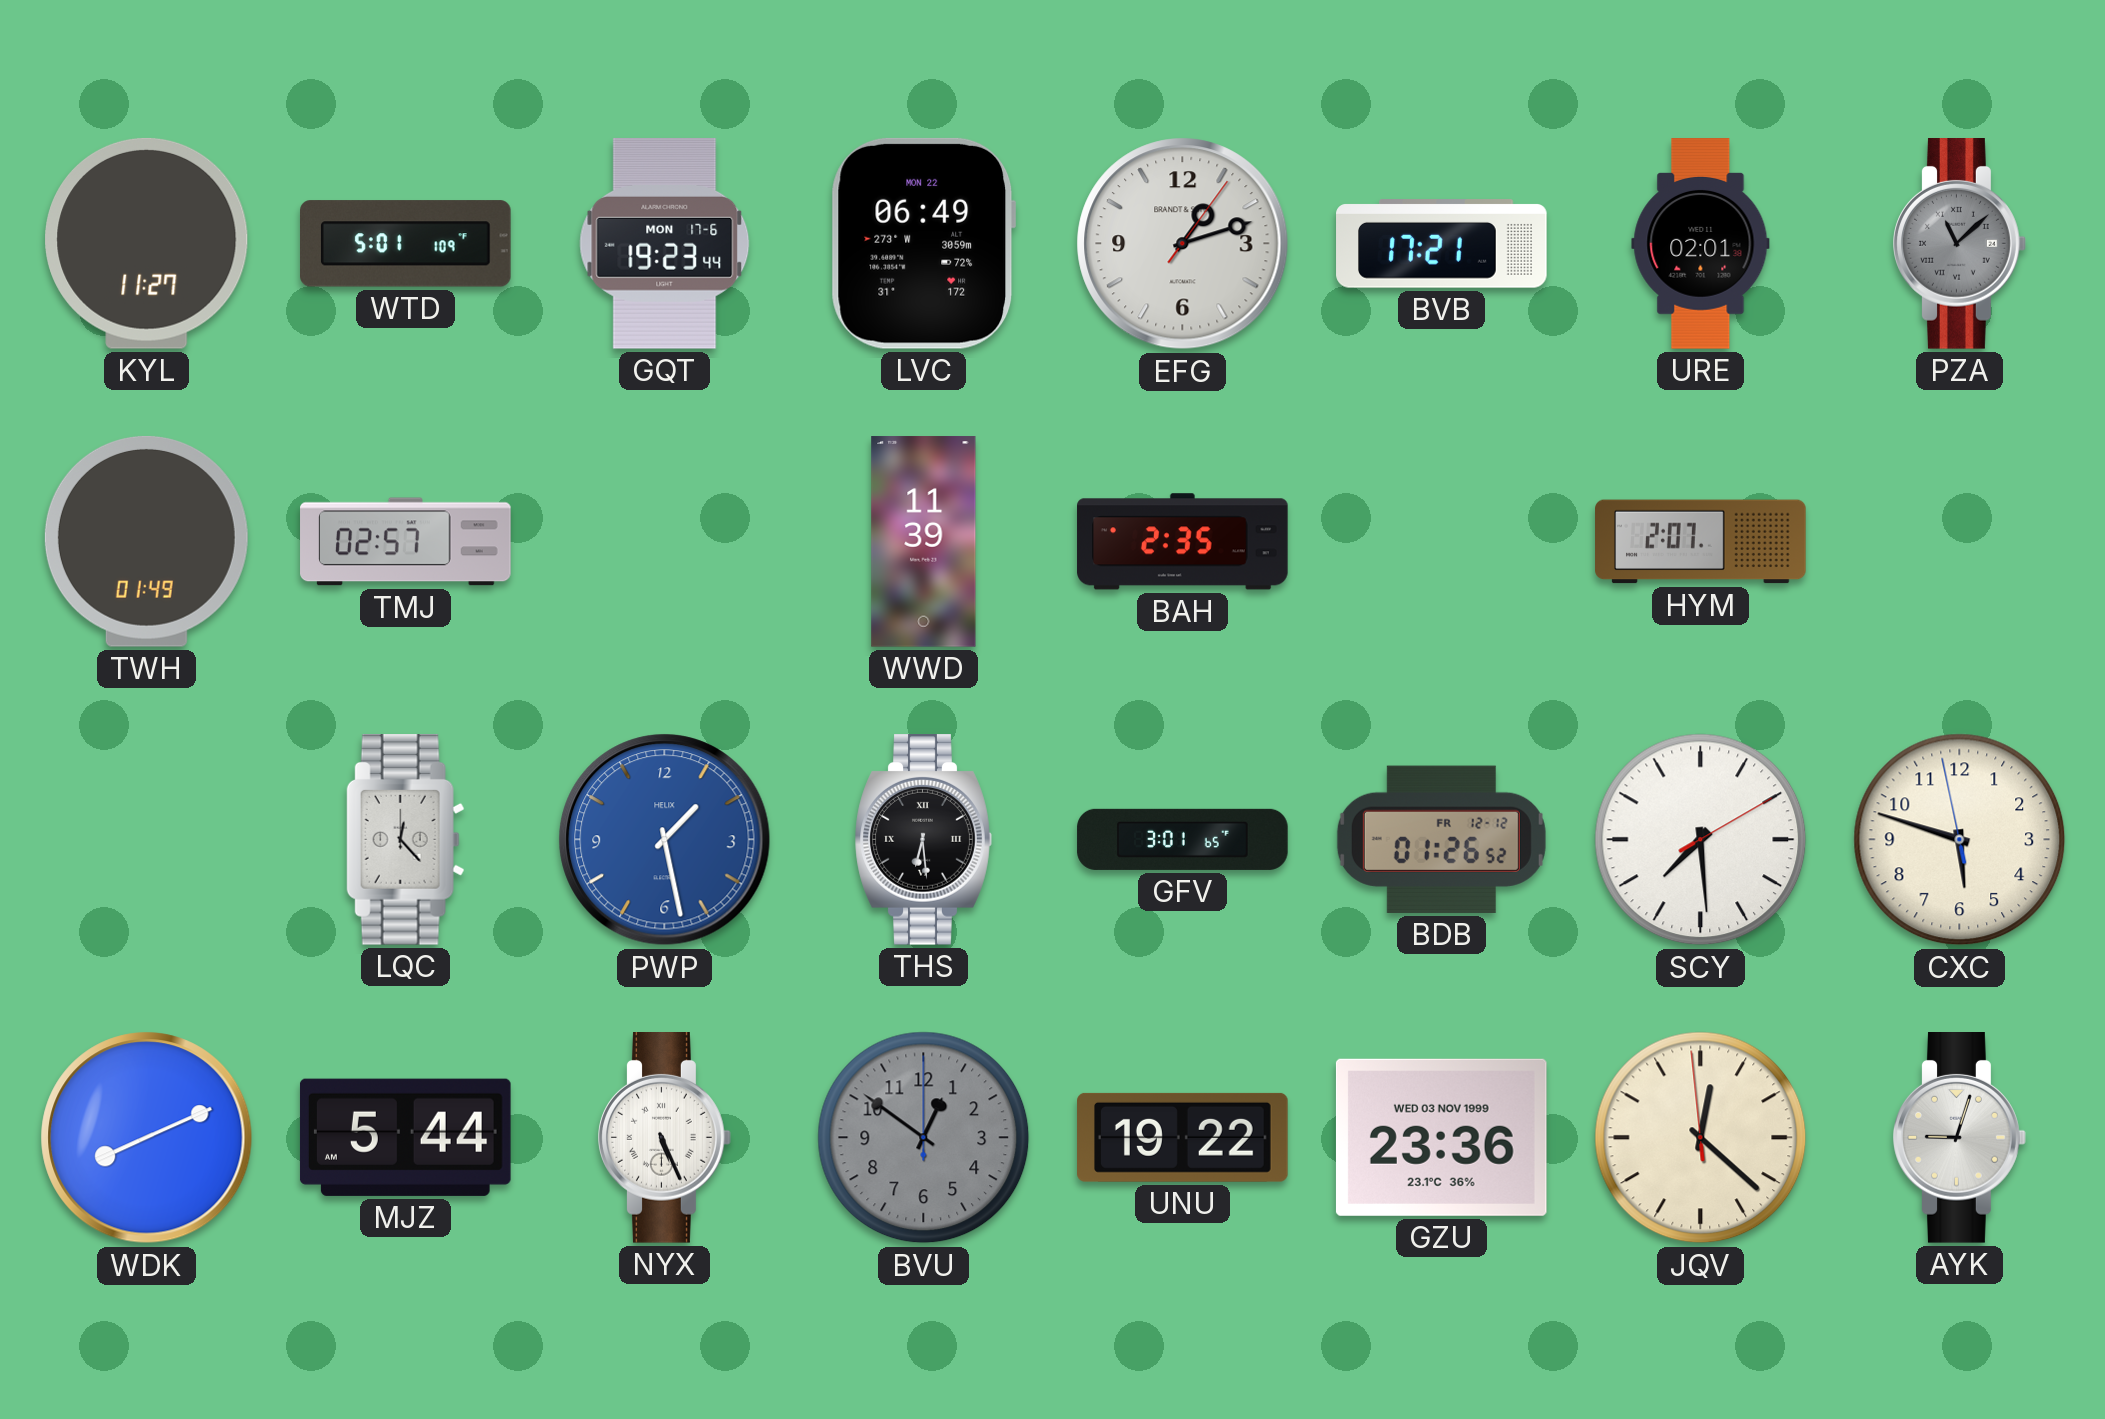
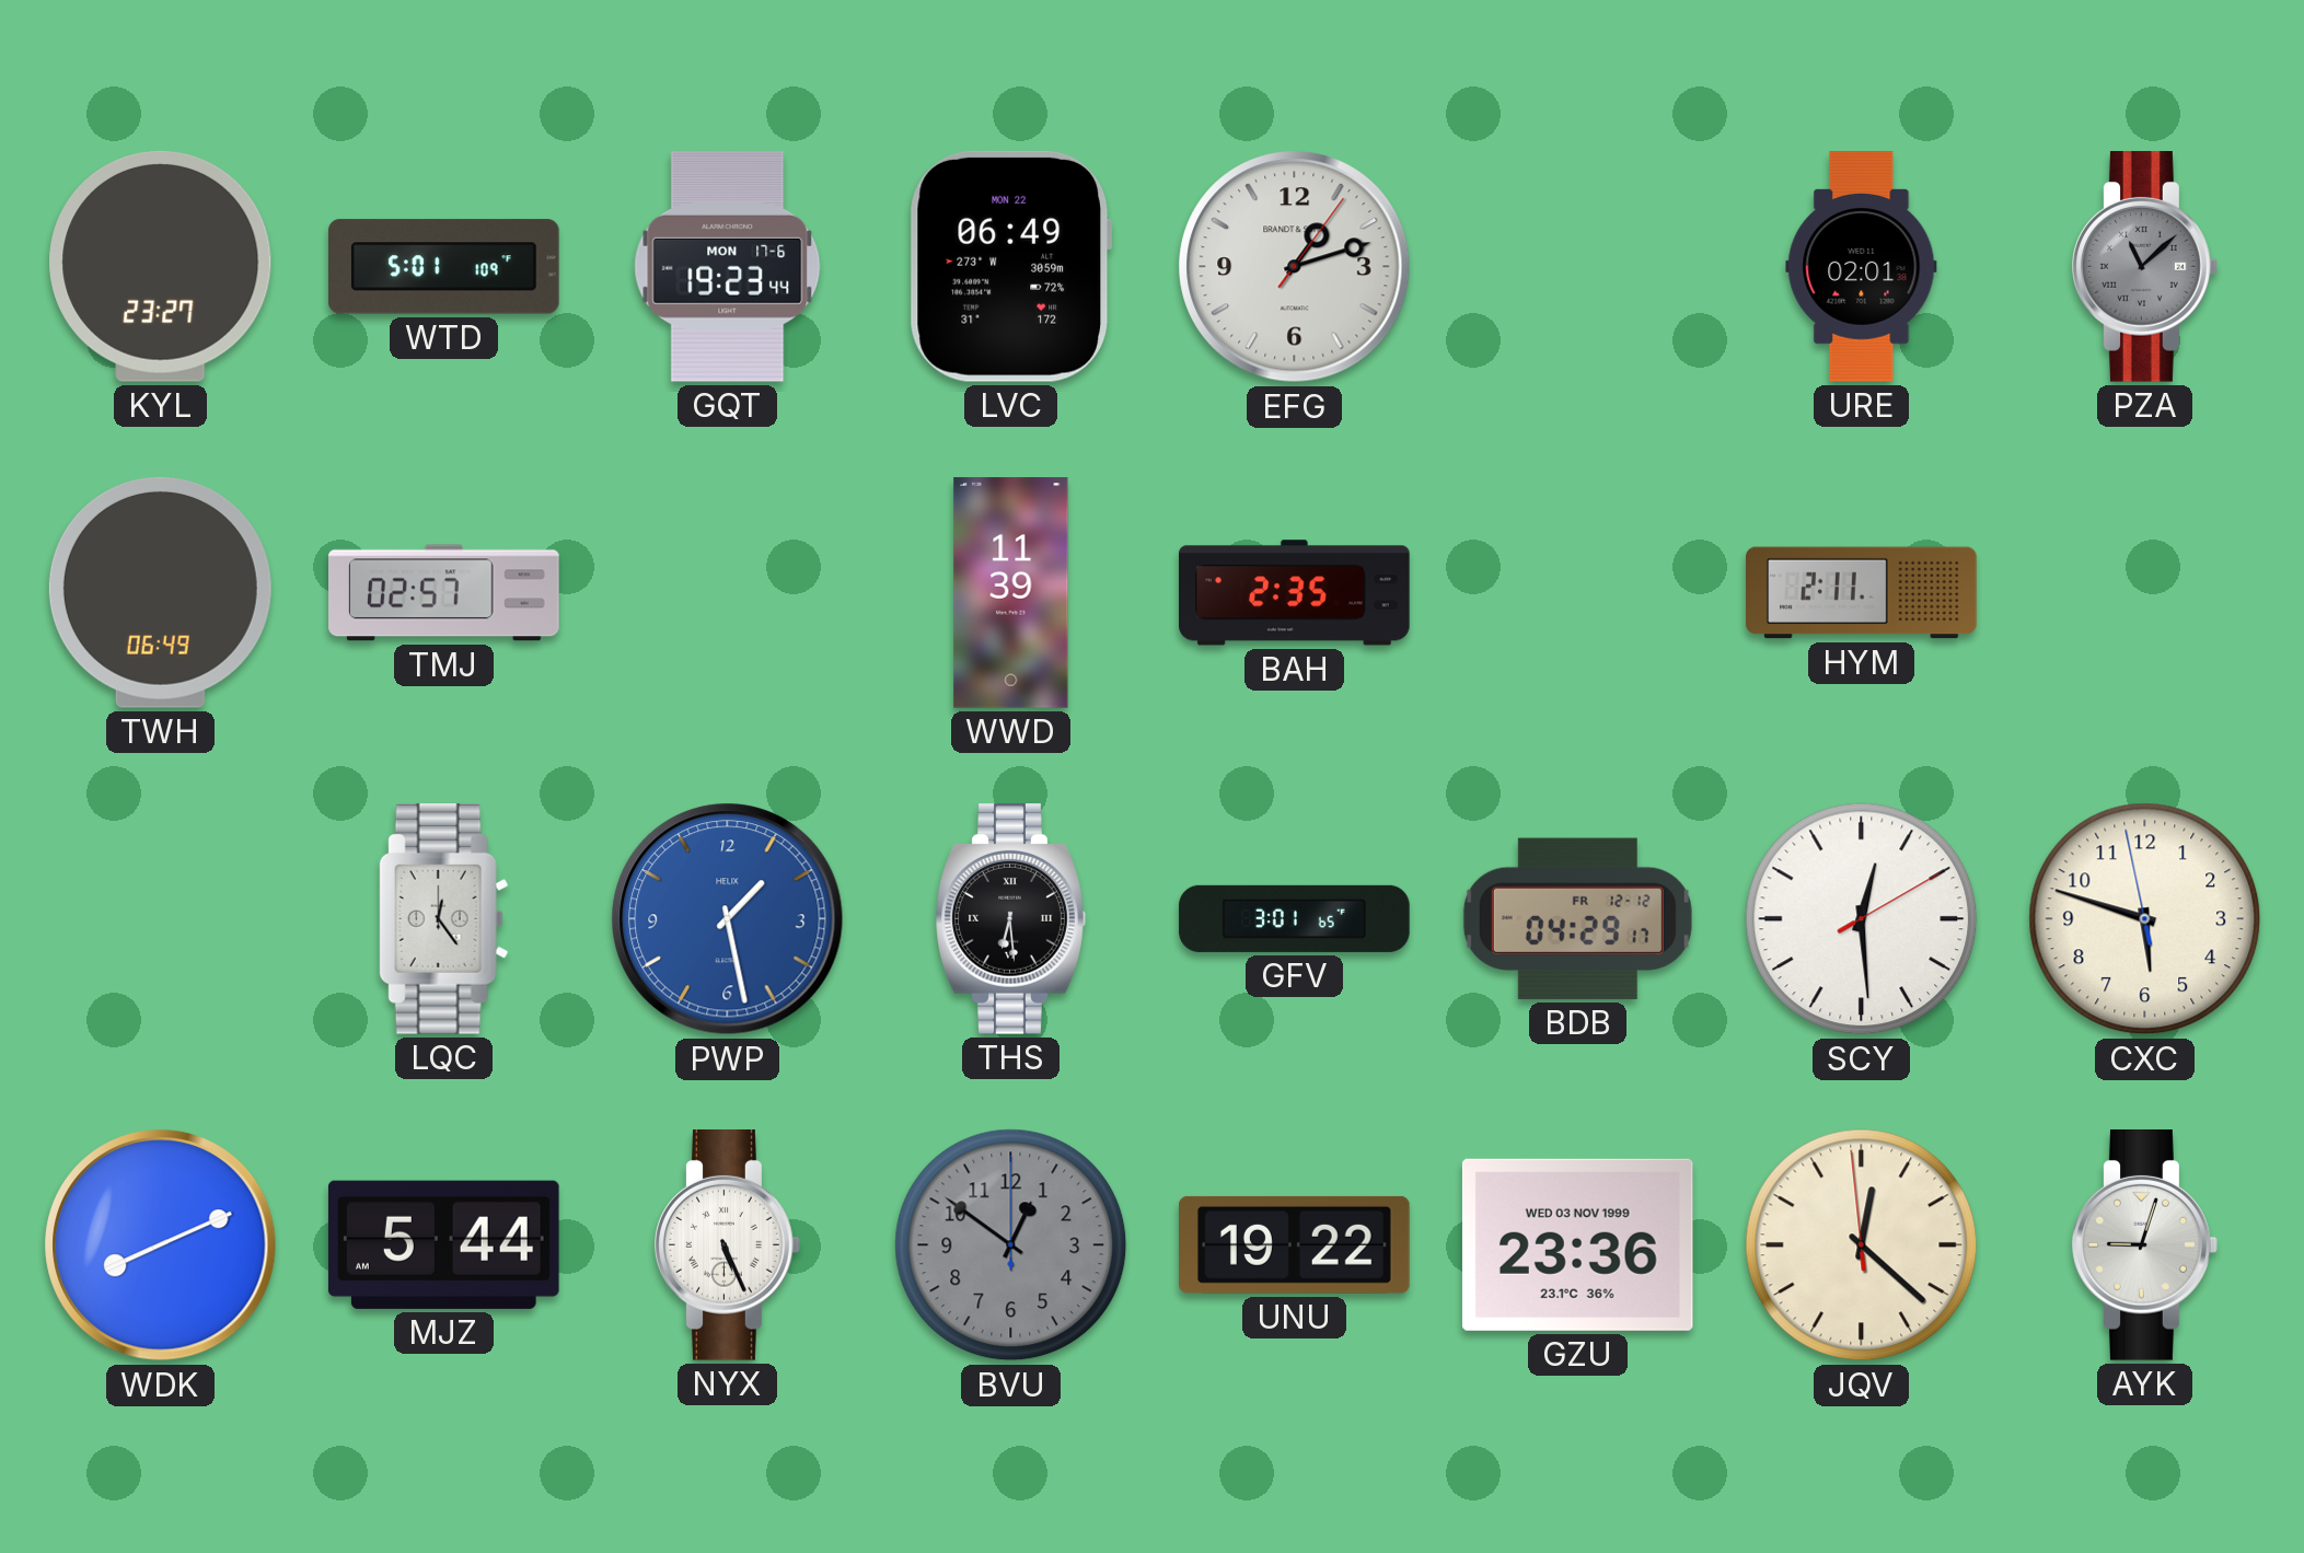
KYL: 11:27 -> 23:27 (161, 266)
BVB: 17:21 -> none (1442, 244)
TWH: 01:49 -> 06:49 (160, 592)
HYM: 2:07 -> 2:11 (1862, 593)
LQC: 12:23 -> 12:24 (443, 919)
BDB: 01:26 -> 04:29 (1577, 918)
SCY: 7:29 -> 12:29 (1862, 919)
